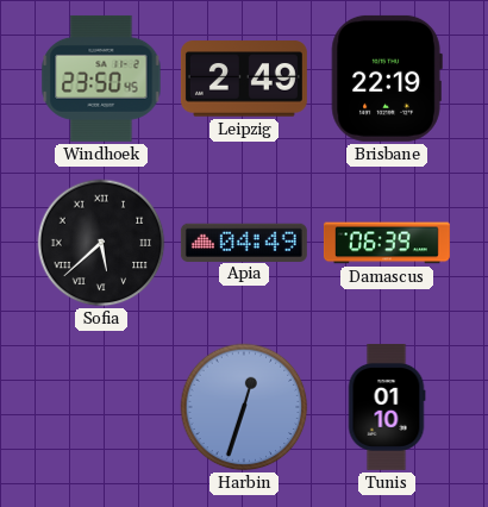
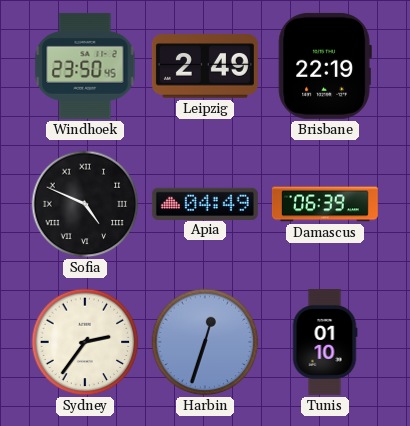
Sofia: 5:38 -> 4:49 (85, 204)
Sydney: none -> 2:36 (85, 342)
